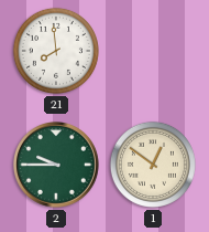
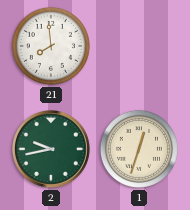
2: 9:45 -> 9:43 (52, 150)
1: 12:51 -> 12:33 (139, 149)
